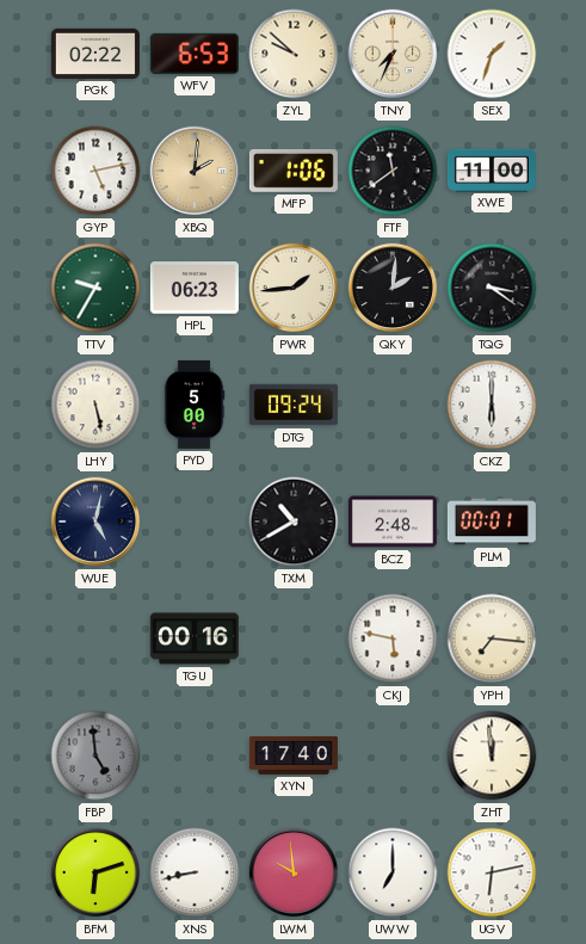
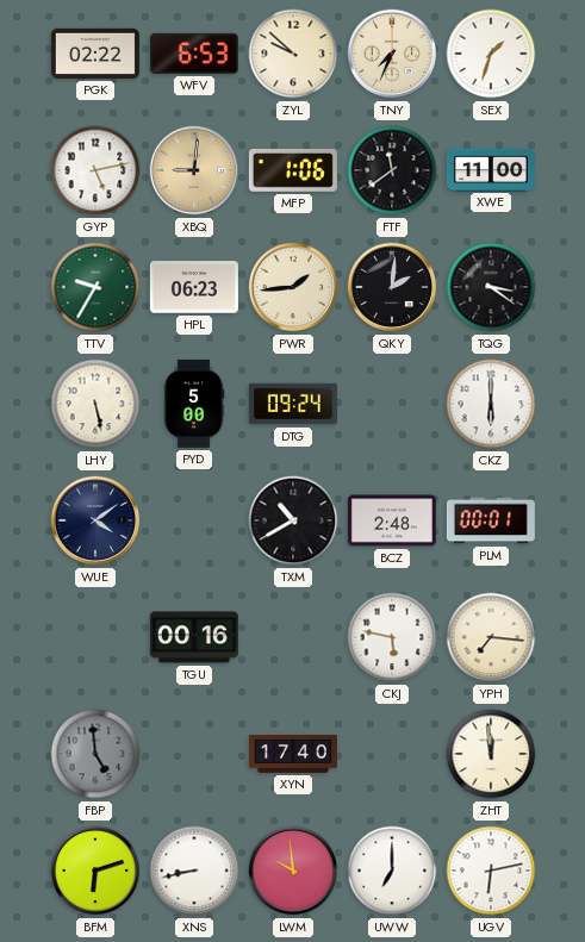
XBQ: 2:01 -> 9:01 (194, 170)
WUE: 5:02 -> 4:09 (95, 520)
